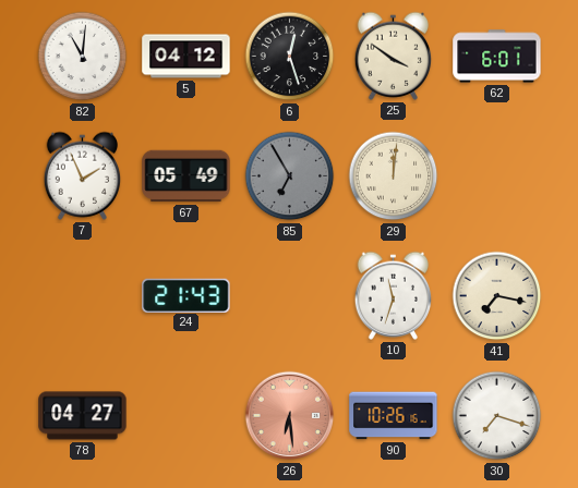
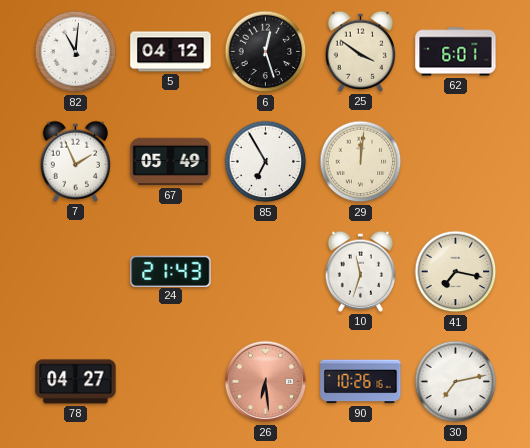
85 dial: grey -> white (266, 162)
30: 7:18 -> 7:13 (456, 382)
